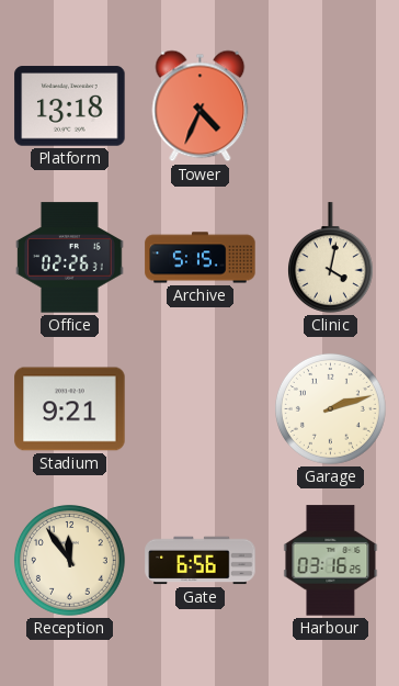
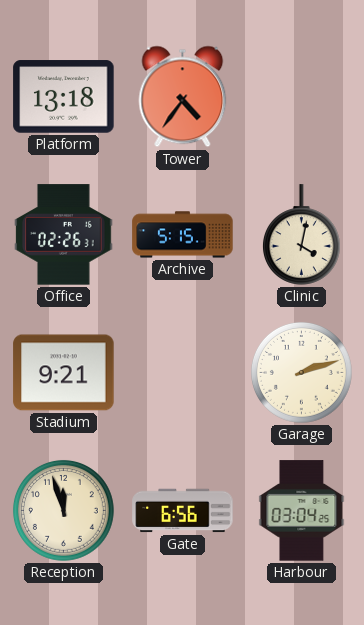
Tower: 4:34 -> 4:36 (183, 97)
Reception: 11:54 -> 11:57 (63, 510)
Harbour: 03:16 -> 03:04 (302, 511)
